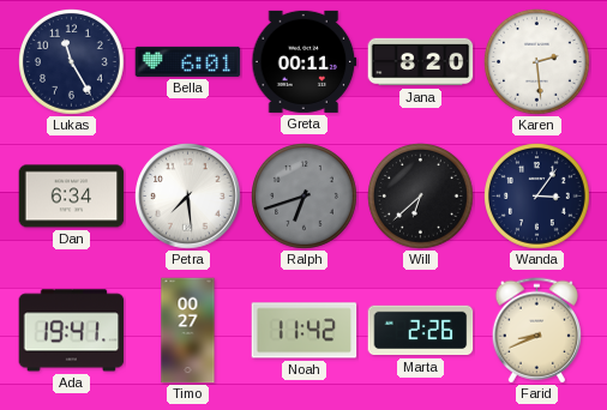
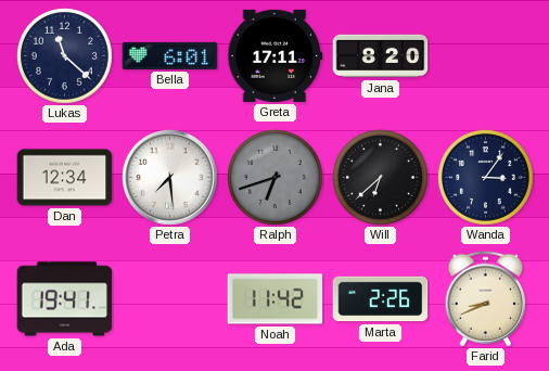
Lukas: 11:25 -> 11:22 (65, 56)
Greta: 00:11 -> 17:11 (276, 55)
Karen: 2:29 -> none (537, 62)
Dan: 6:34 -> 12:34 (65, 178)
Timo: 00:27 -> none (188, 331)
